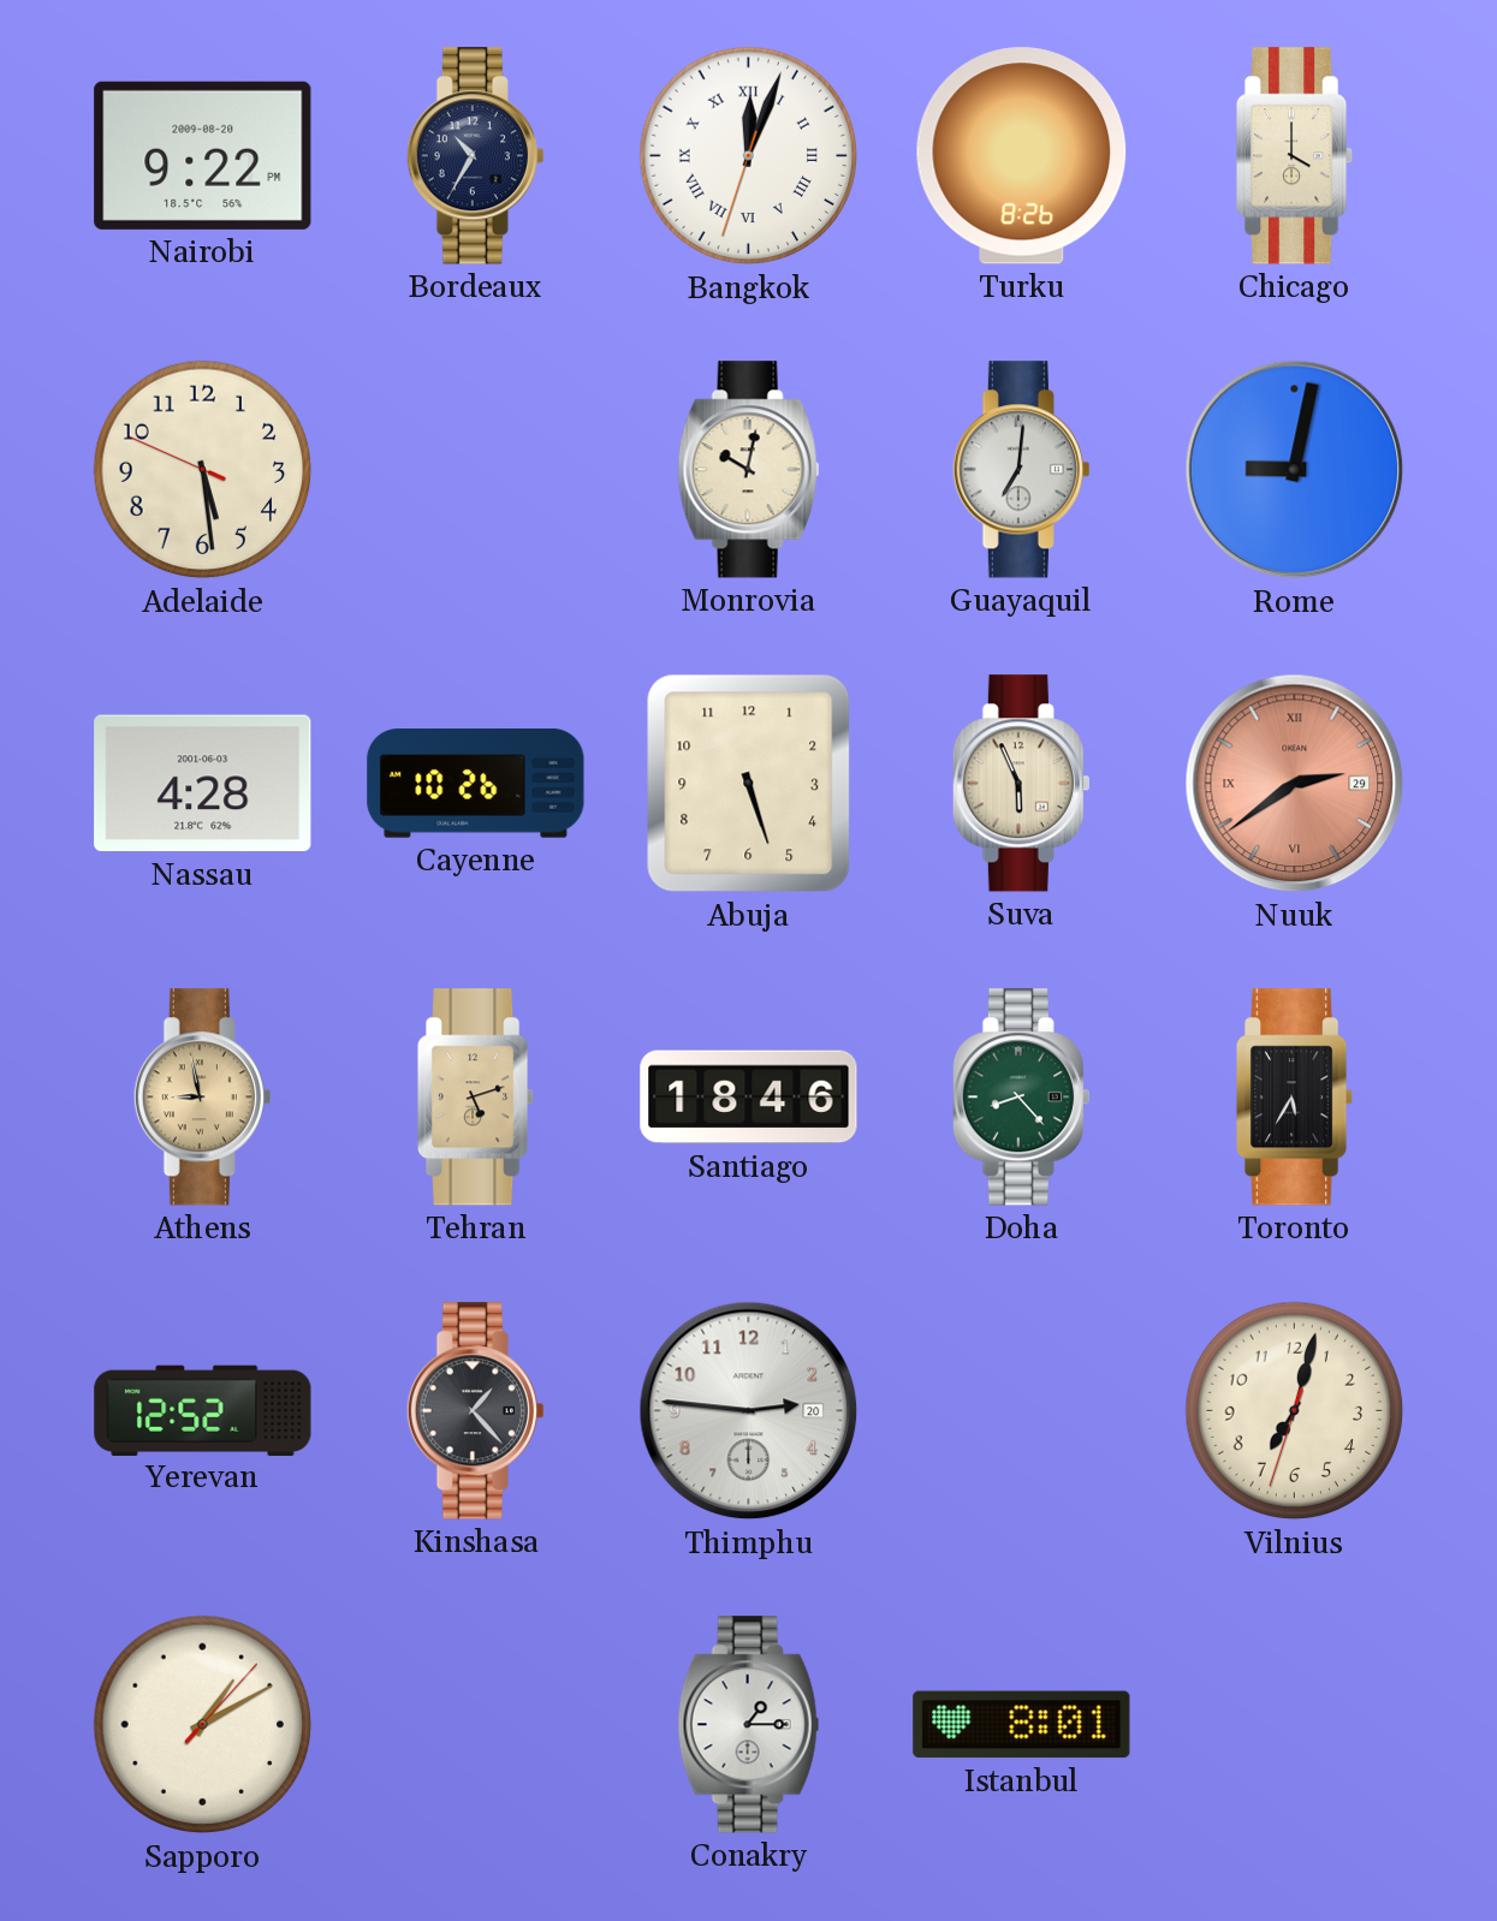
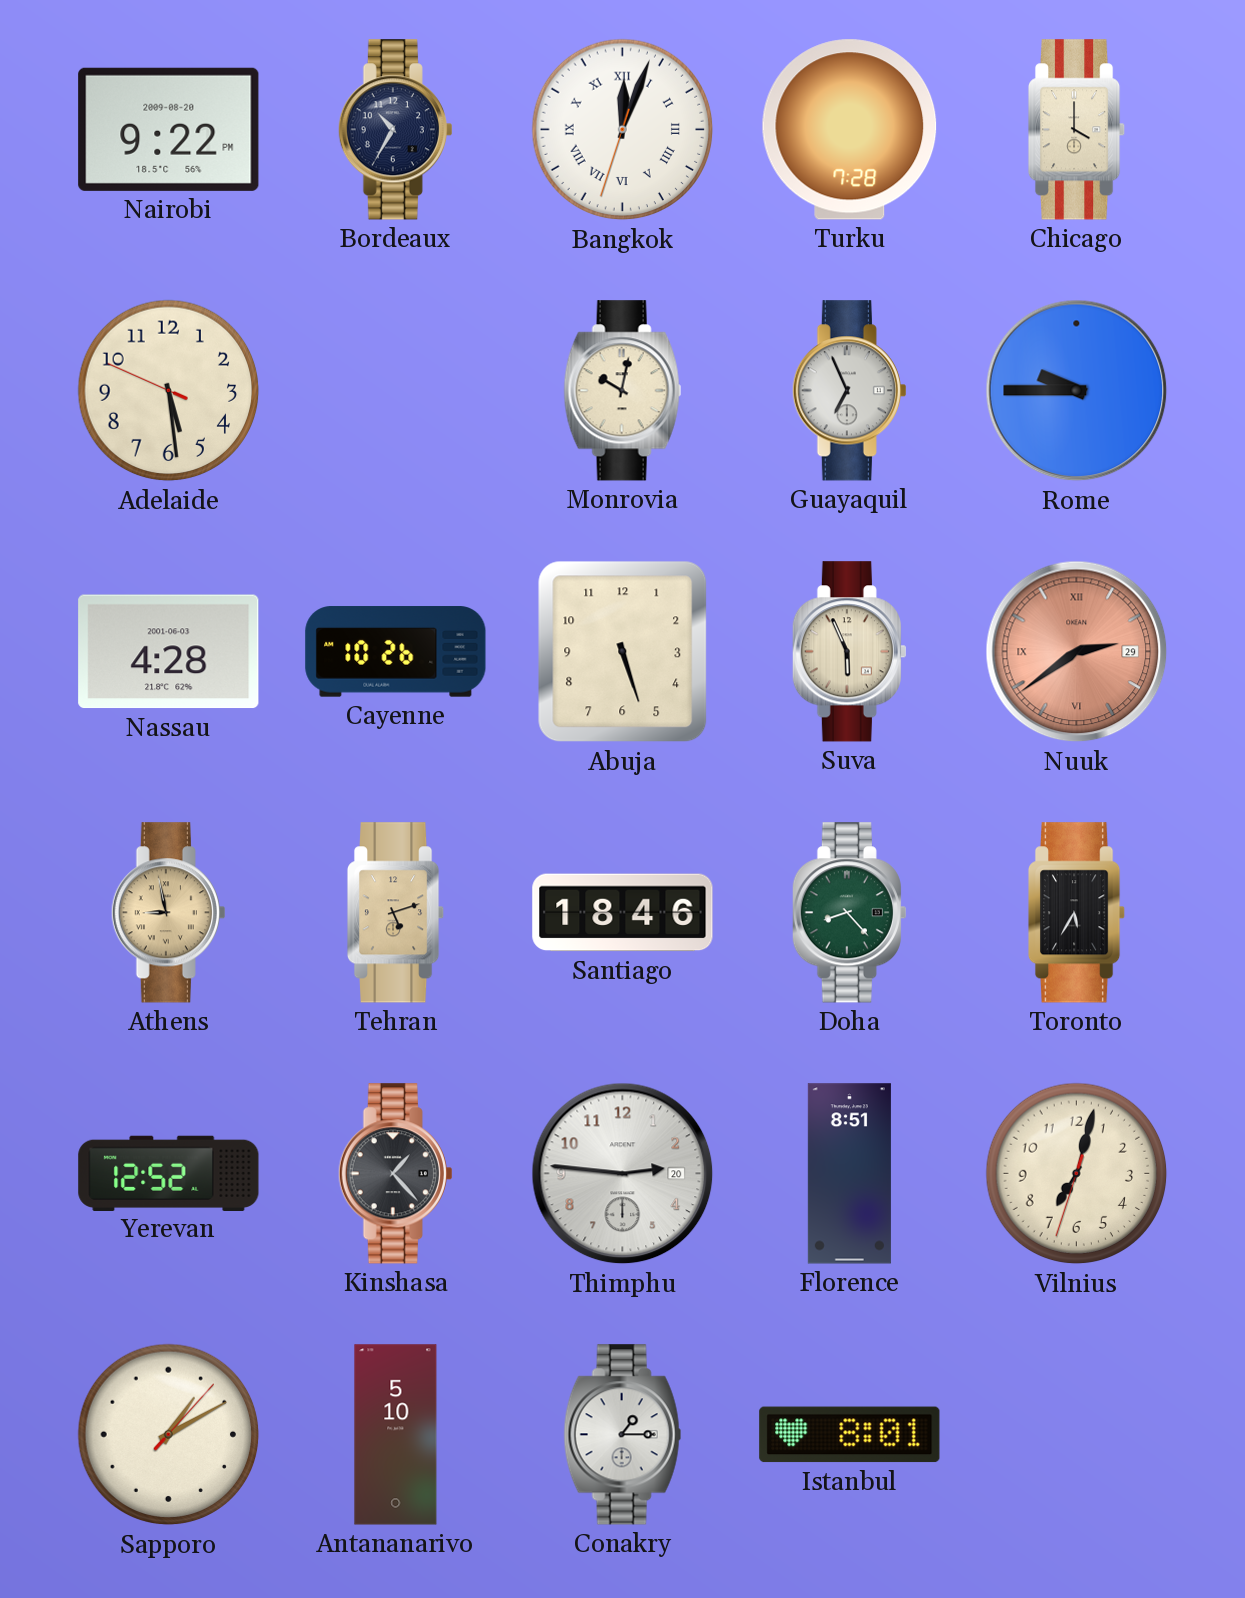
Turku: 8:26 -> 7:28 (850, 130)
Guayaquil: 7:01 -> 6:56 (849, 391)
Rome: 9:02 -> 9:45 (1077, 391)
Florence: none -> 8:51 (849, 1174)
Antananarivo: none -> 5:10 (396, 1435)
